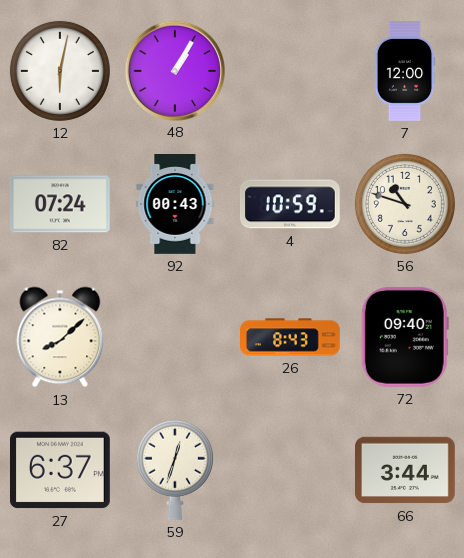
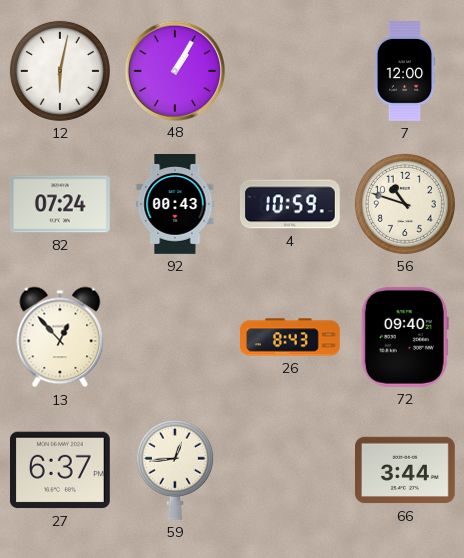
13: 8:08 -> 12:53 (60, 337)
59: 12:33 -> 12:44 (175, 470)
